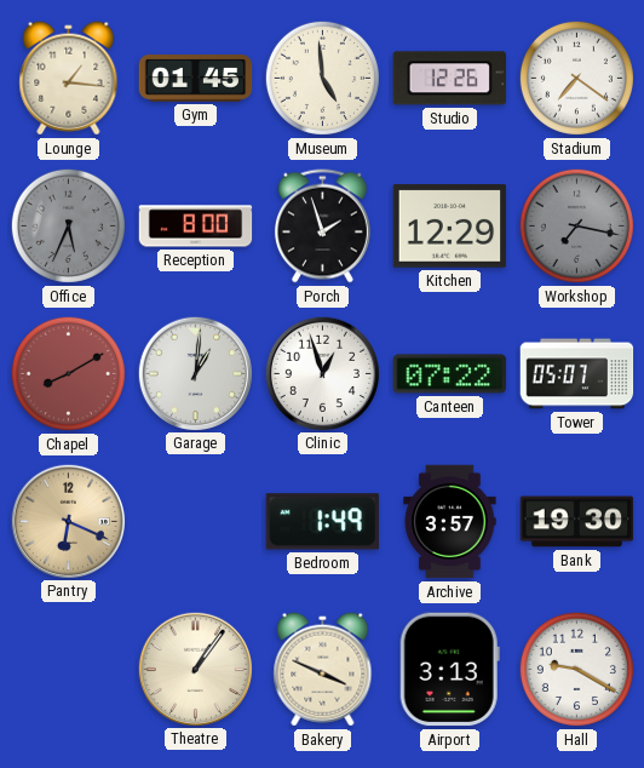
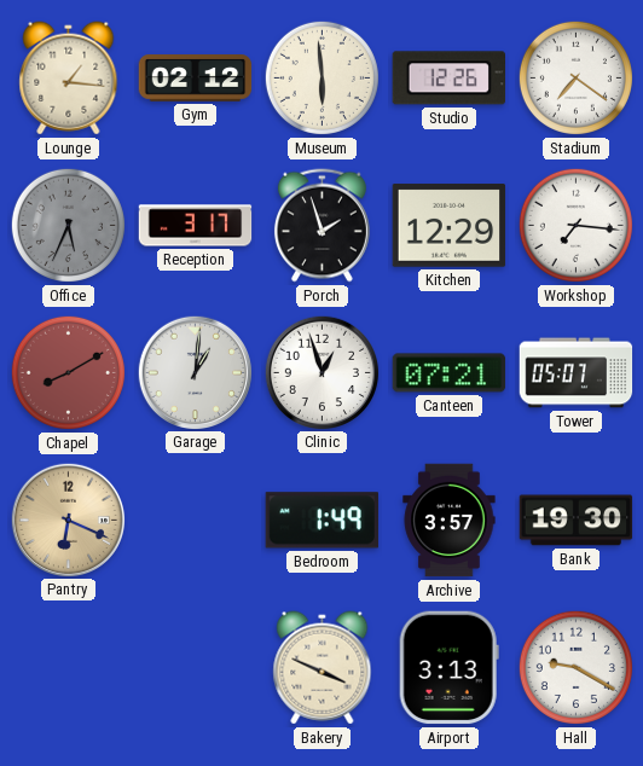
Gym: 01:45 -> 02:12 (196, 79)
Museum: 4:59 -> 5:59 (321, 77)
Reception: 8:00 -> 3:17 (196, 226)
Workshop: 7:17 -> 7:16 (575, 225)
Workshop dial: grey -> white (575, 225)
Canteen: 07:22 -> 07:21 (450, 373)
Theatre: 1:06 -> none (195, 669)
